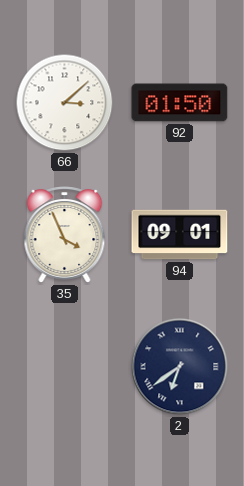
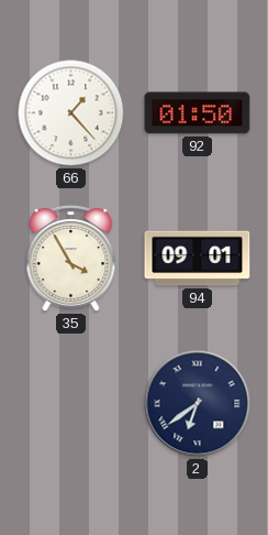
66: 3:08 -> 1:23 (71, 113)
35: 3:56 -> 3:55 (71, 259)
